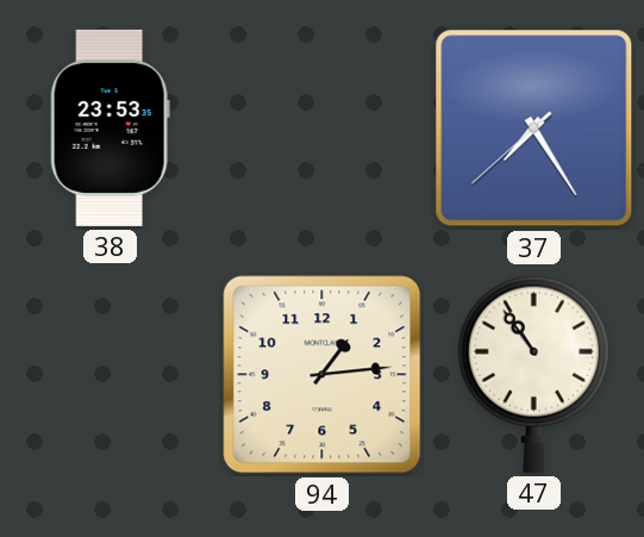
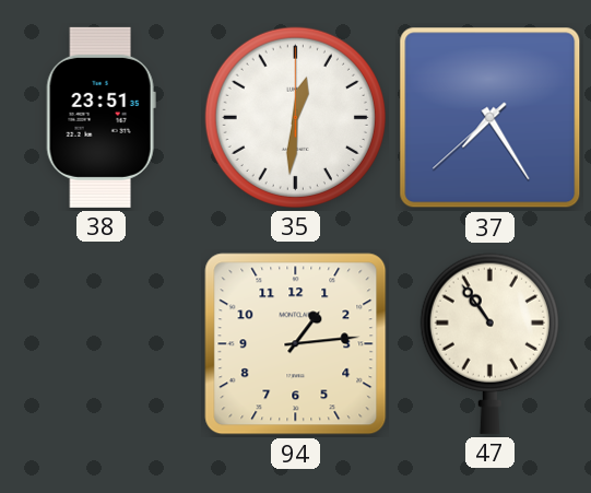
38: 23:53 -> 23:51 (101, 117)
35: none -> 12:31 (295, 117)
